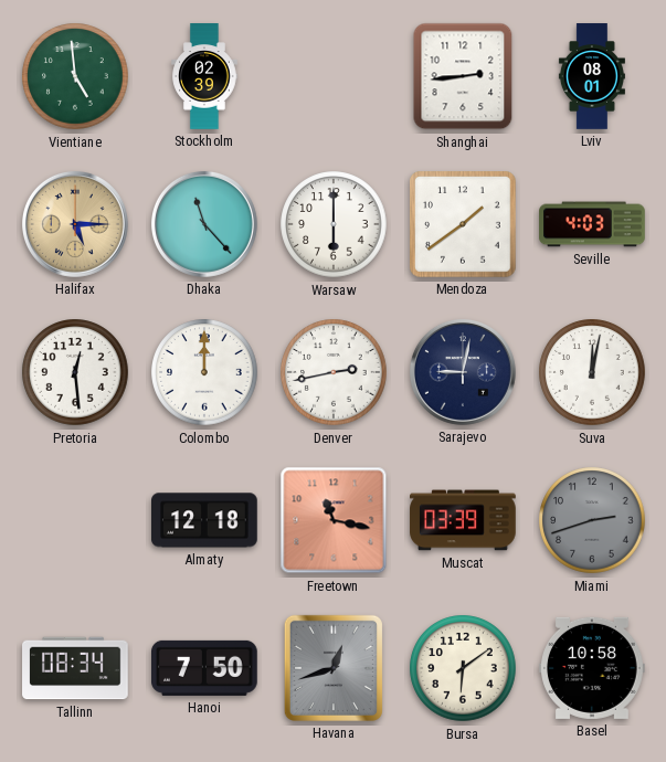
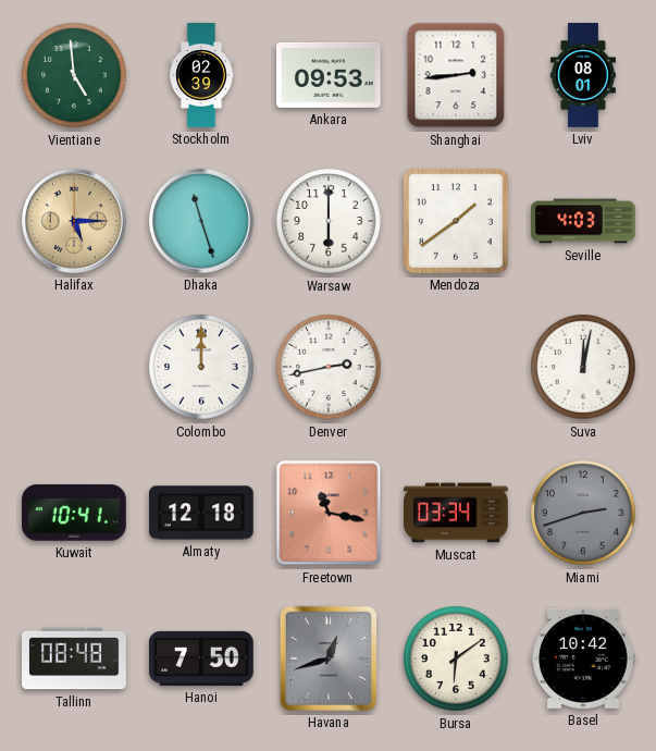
Ankara: none -> 09:53 (330, 75)
Dhaka: 11:23 -> 11:27 (201, 221)
Pretoria: 12:29 -> none (75, 372)
Sarajevo: 9:02 -> none (463, 372)
Kuwait: none -> 10:41 (75, 513)
Muscat: 03:39 -> 03:34 (456, 513)
Tallinn: 08:34 -> 08:48 (74, 658)
Basel: 10:58 -> 10:42 (584, 658)
